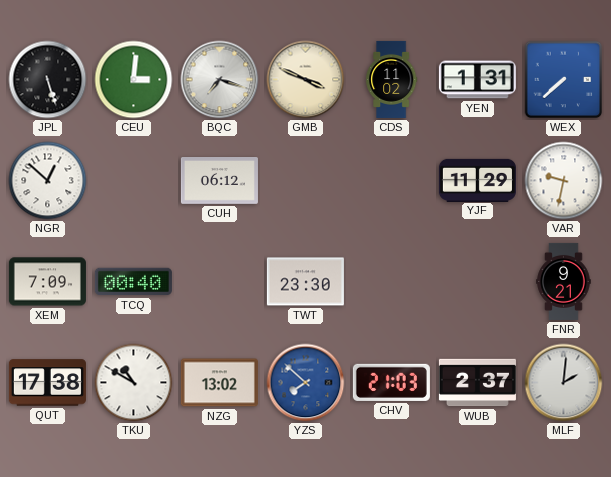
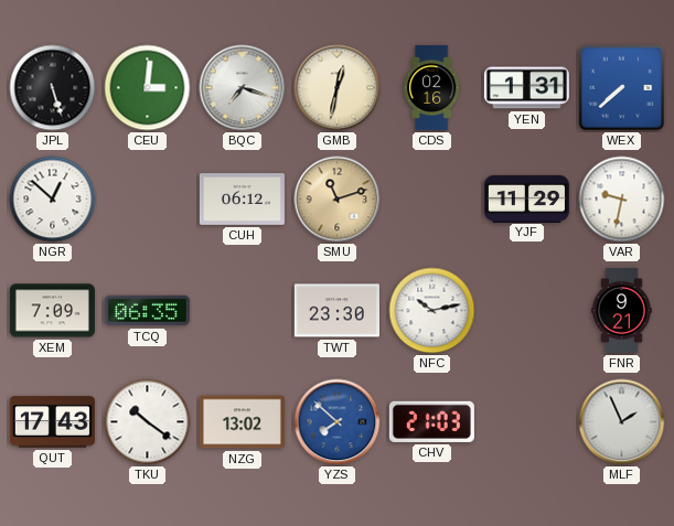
GMB: 3:49 -> 12:32 (338, 88)
CDS: 11:02 -> 02:16 (432, 87)
SMU: none -> 11:12 (338, 200)
TCQ: 00:40 -> 06:35 (147, 311)
NFC: none -> 10:13 (432, 311)
QUT: 17:38 -> 17:43 (52, 422)
TKU: 10:50 -> 10:21 (148, 422)
WUB: 2:37 -> none (477, 383)
MLF: 2:01 -> 1:56 (622, 422)
